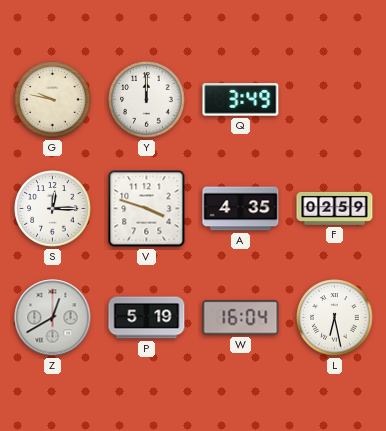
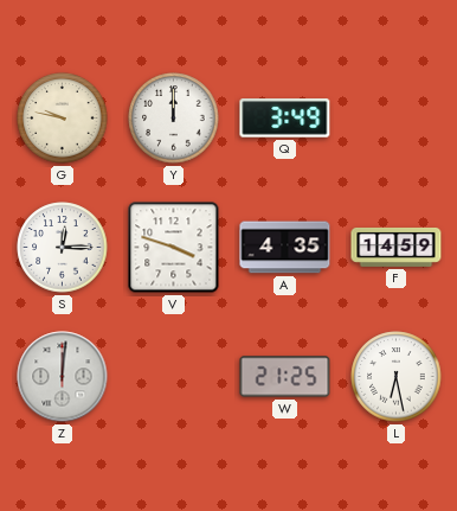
F: 02:59 -> 14:59 (397, 248)
Z: 12:40 -> 12:01 (63, 377)
P: 5:19 -> none (147, 318)
W: 16:04 -> 21:25 (285, 377)
